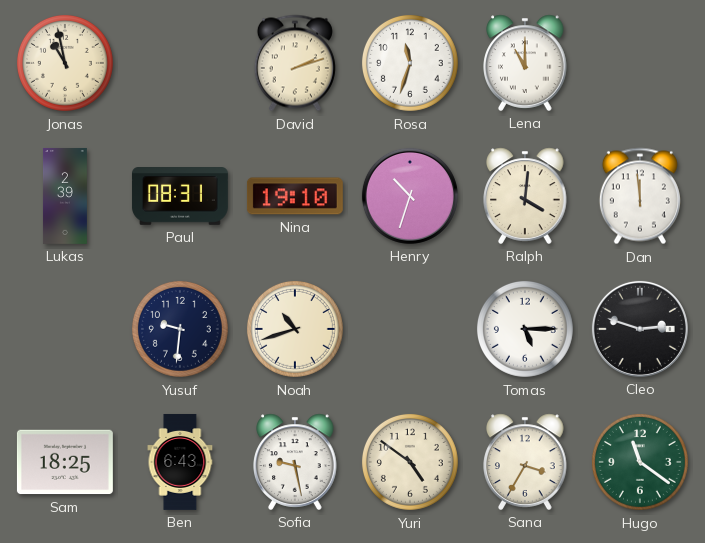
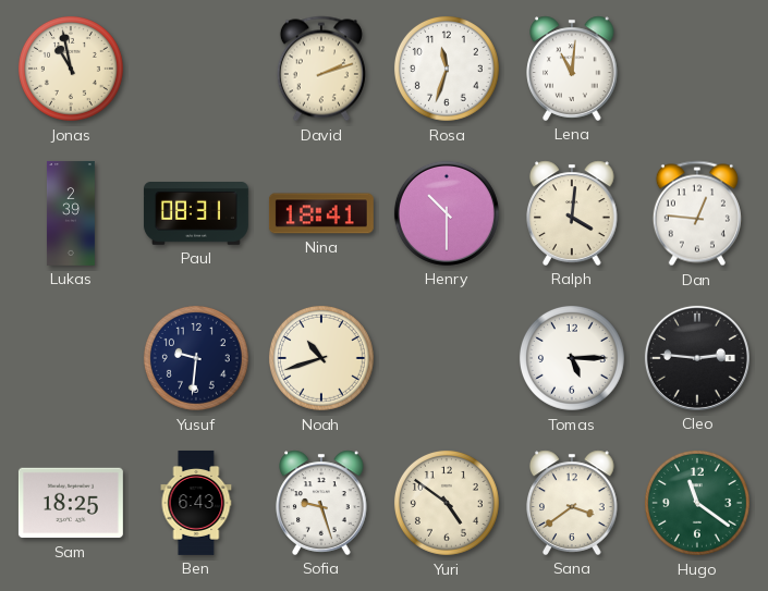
Lena: 11:00 -> 11:01 (572, 69)
Nina: 19:10 -> 18:41 (321, 213)
Henry: 10:33 -> 10:30 (447, 213)
Dan: 11:59 -> 12:46 (697, 213)
Cleo: 2:48 -> 2:46 (697, 358)
Sofia: 9:28 -> 9:27 (321, 503)
Sana: 3:35 -> 3:39 (572, 503)
